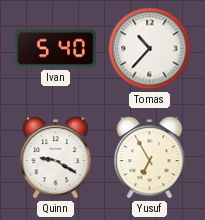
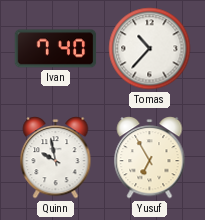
Ivan: 5:40 -> 7:40 (56, 49)
Quinn: 9:20 -> 9:58 (56, 158)
